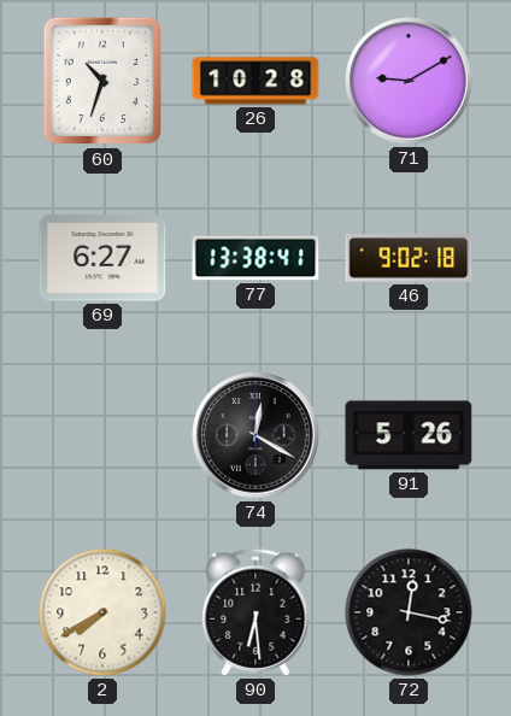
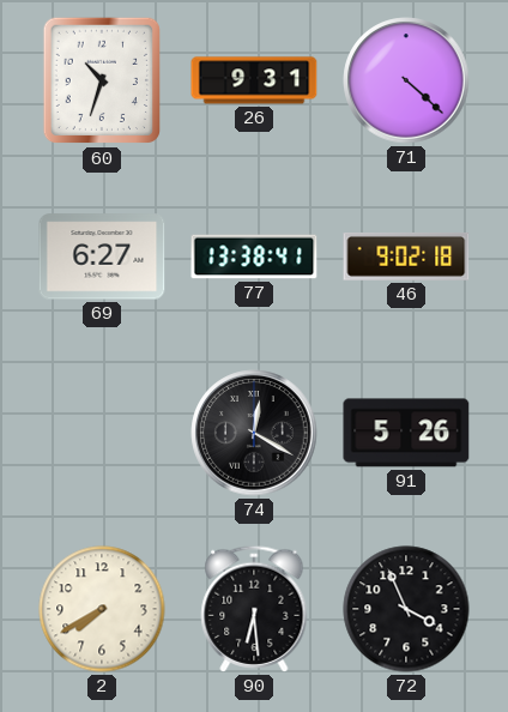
26: 10:28 -> 9:31 (254, 80)
71: 9:10 -> 4:22 (406, 80)
72: 12:17 -> 3:56 (406, 609)
